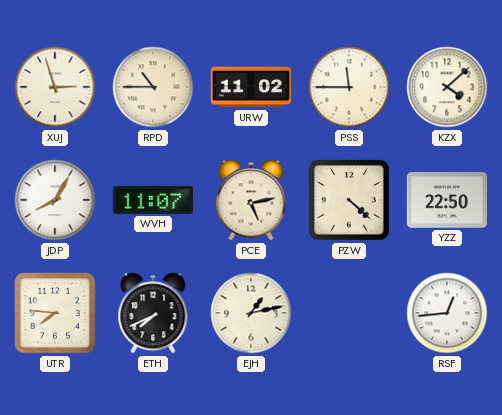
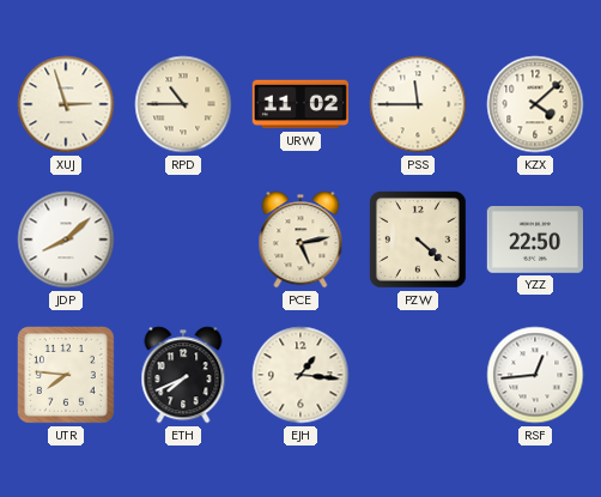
JDP: 8:05 -> 8:08 (66, 240)
WVH: 11:07 -> none (152, 200)
EJH: 1:13 -> 1:16 (300, 375)
